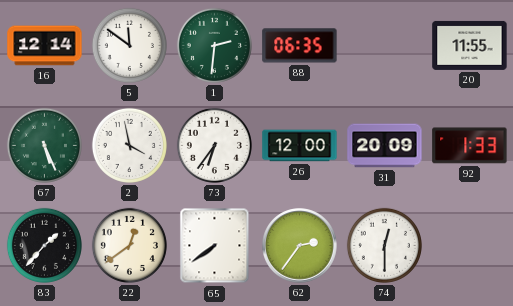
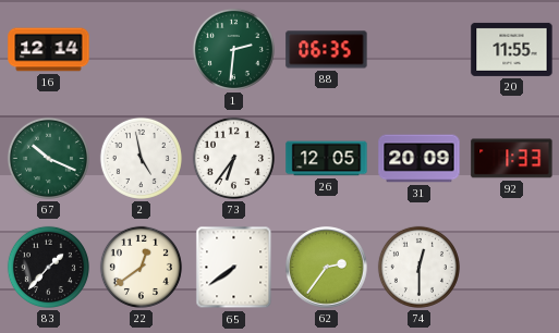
5: 11:51 -> none (129, 45)
67: 5:26 -> 10:19 (48, 158)
2: 3:58 -> 4:58 (141, 158)
26: 12:00 -> 12:05 (327, 159)
